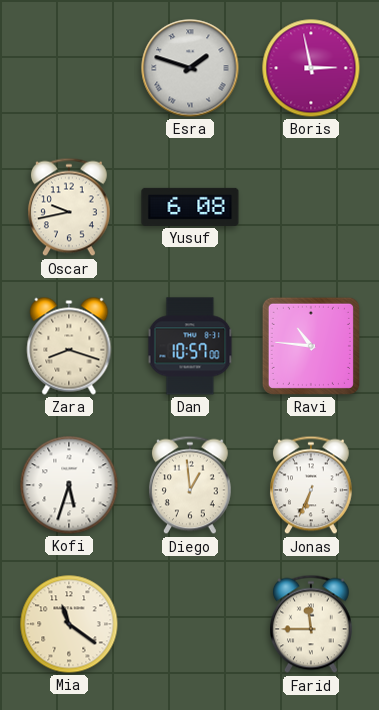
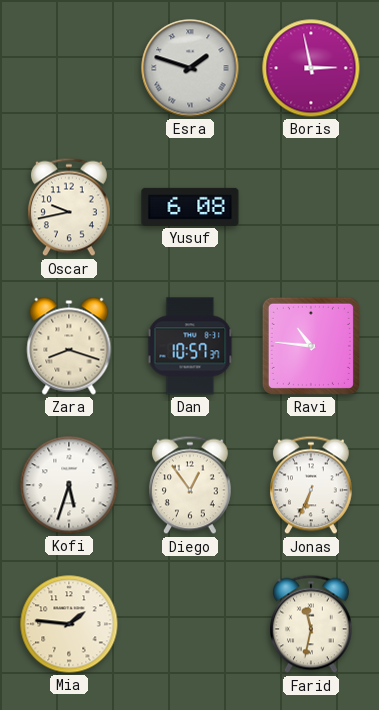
Dan: 10:57:00 -> 10:57:37 (190, 346)
Diego: 12:59 -> 12:54 (190, 485)
Mia: 11:21 -> 1:46 (69, 624)
Farid: 11:45 -> 11:32 (311, 624)
